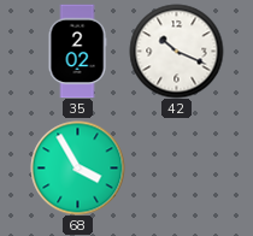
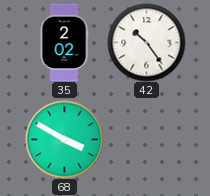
42: 10:19 -> 10:24 (146, 42)
68: 3:55 -> 3:50 (64, 139)
